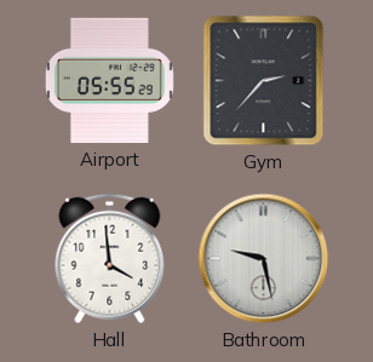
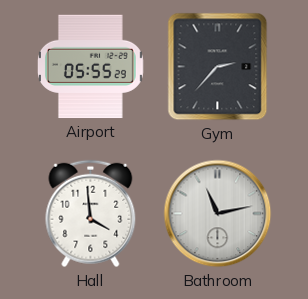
Bathroom: 9:28 -> 11:13 (218, 214)
